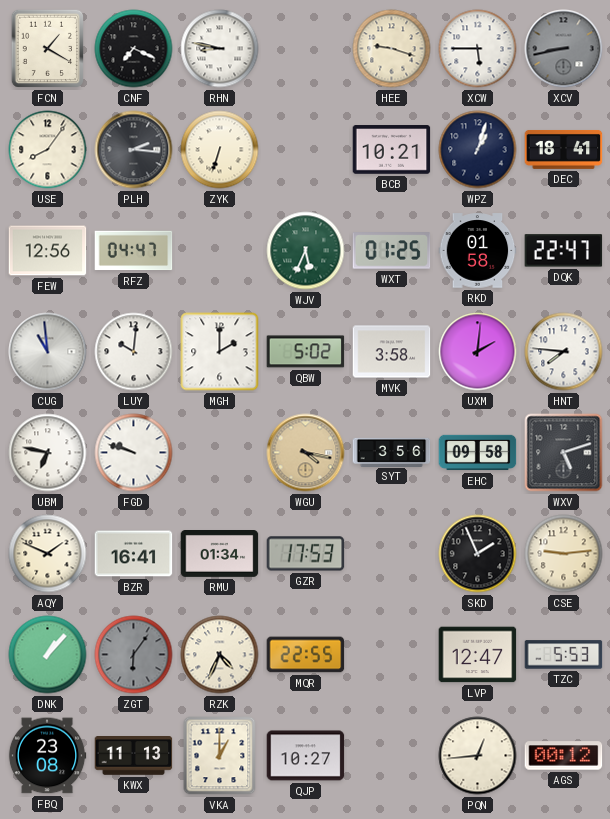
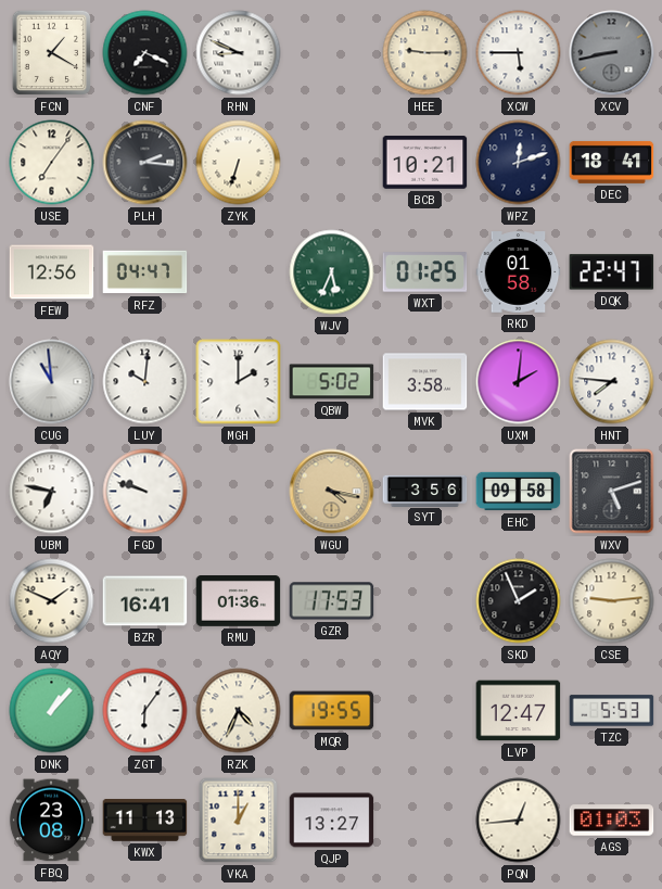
RHN: 8:47 -> 8:49 (239, 53)
HEE: 9:18 -> 9:15 (425, 53)
USE: 8:06 -> 7:06 (52, 163)
WPZ: 1:03 -> 12:12 (519, 163)
RMU: 01:34 -> 01:36 (239, 601)
ZGT dial: grey -> white (145, 711)
MQR: 22:55 -> 19:55 (332, 711)
QJP: 10:27 -> 13:27 (332, 821)
AGS: 00:12 -> 01:03 (612, 821)
